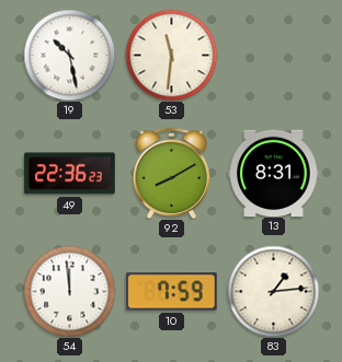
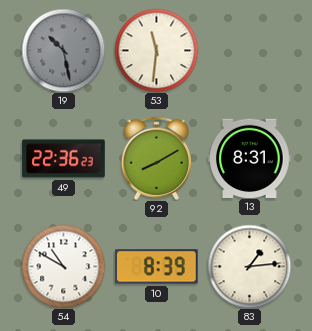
19 dial: white -> grey (63, 50)
54: 11:59 -> 10:50 (63, 266)
10: 7:59 -> 8:39 (157, 267)
